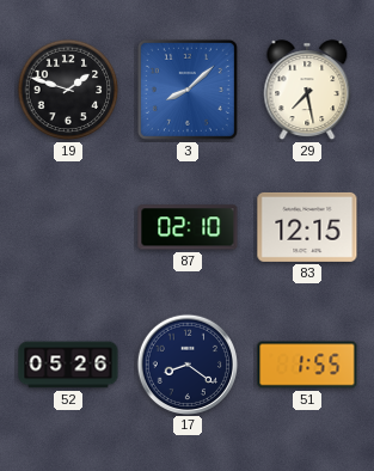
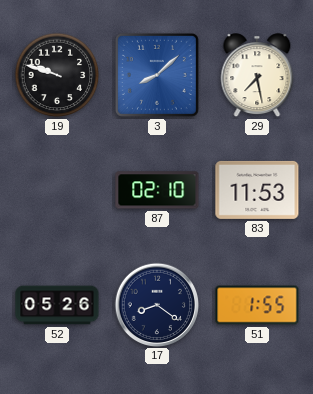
19: 1:48 -> 9:48 (57, 75)
83: 12:15 -> 11:53 (257, 190)
